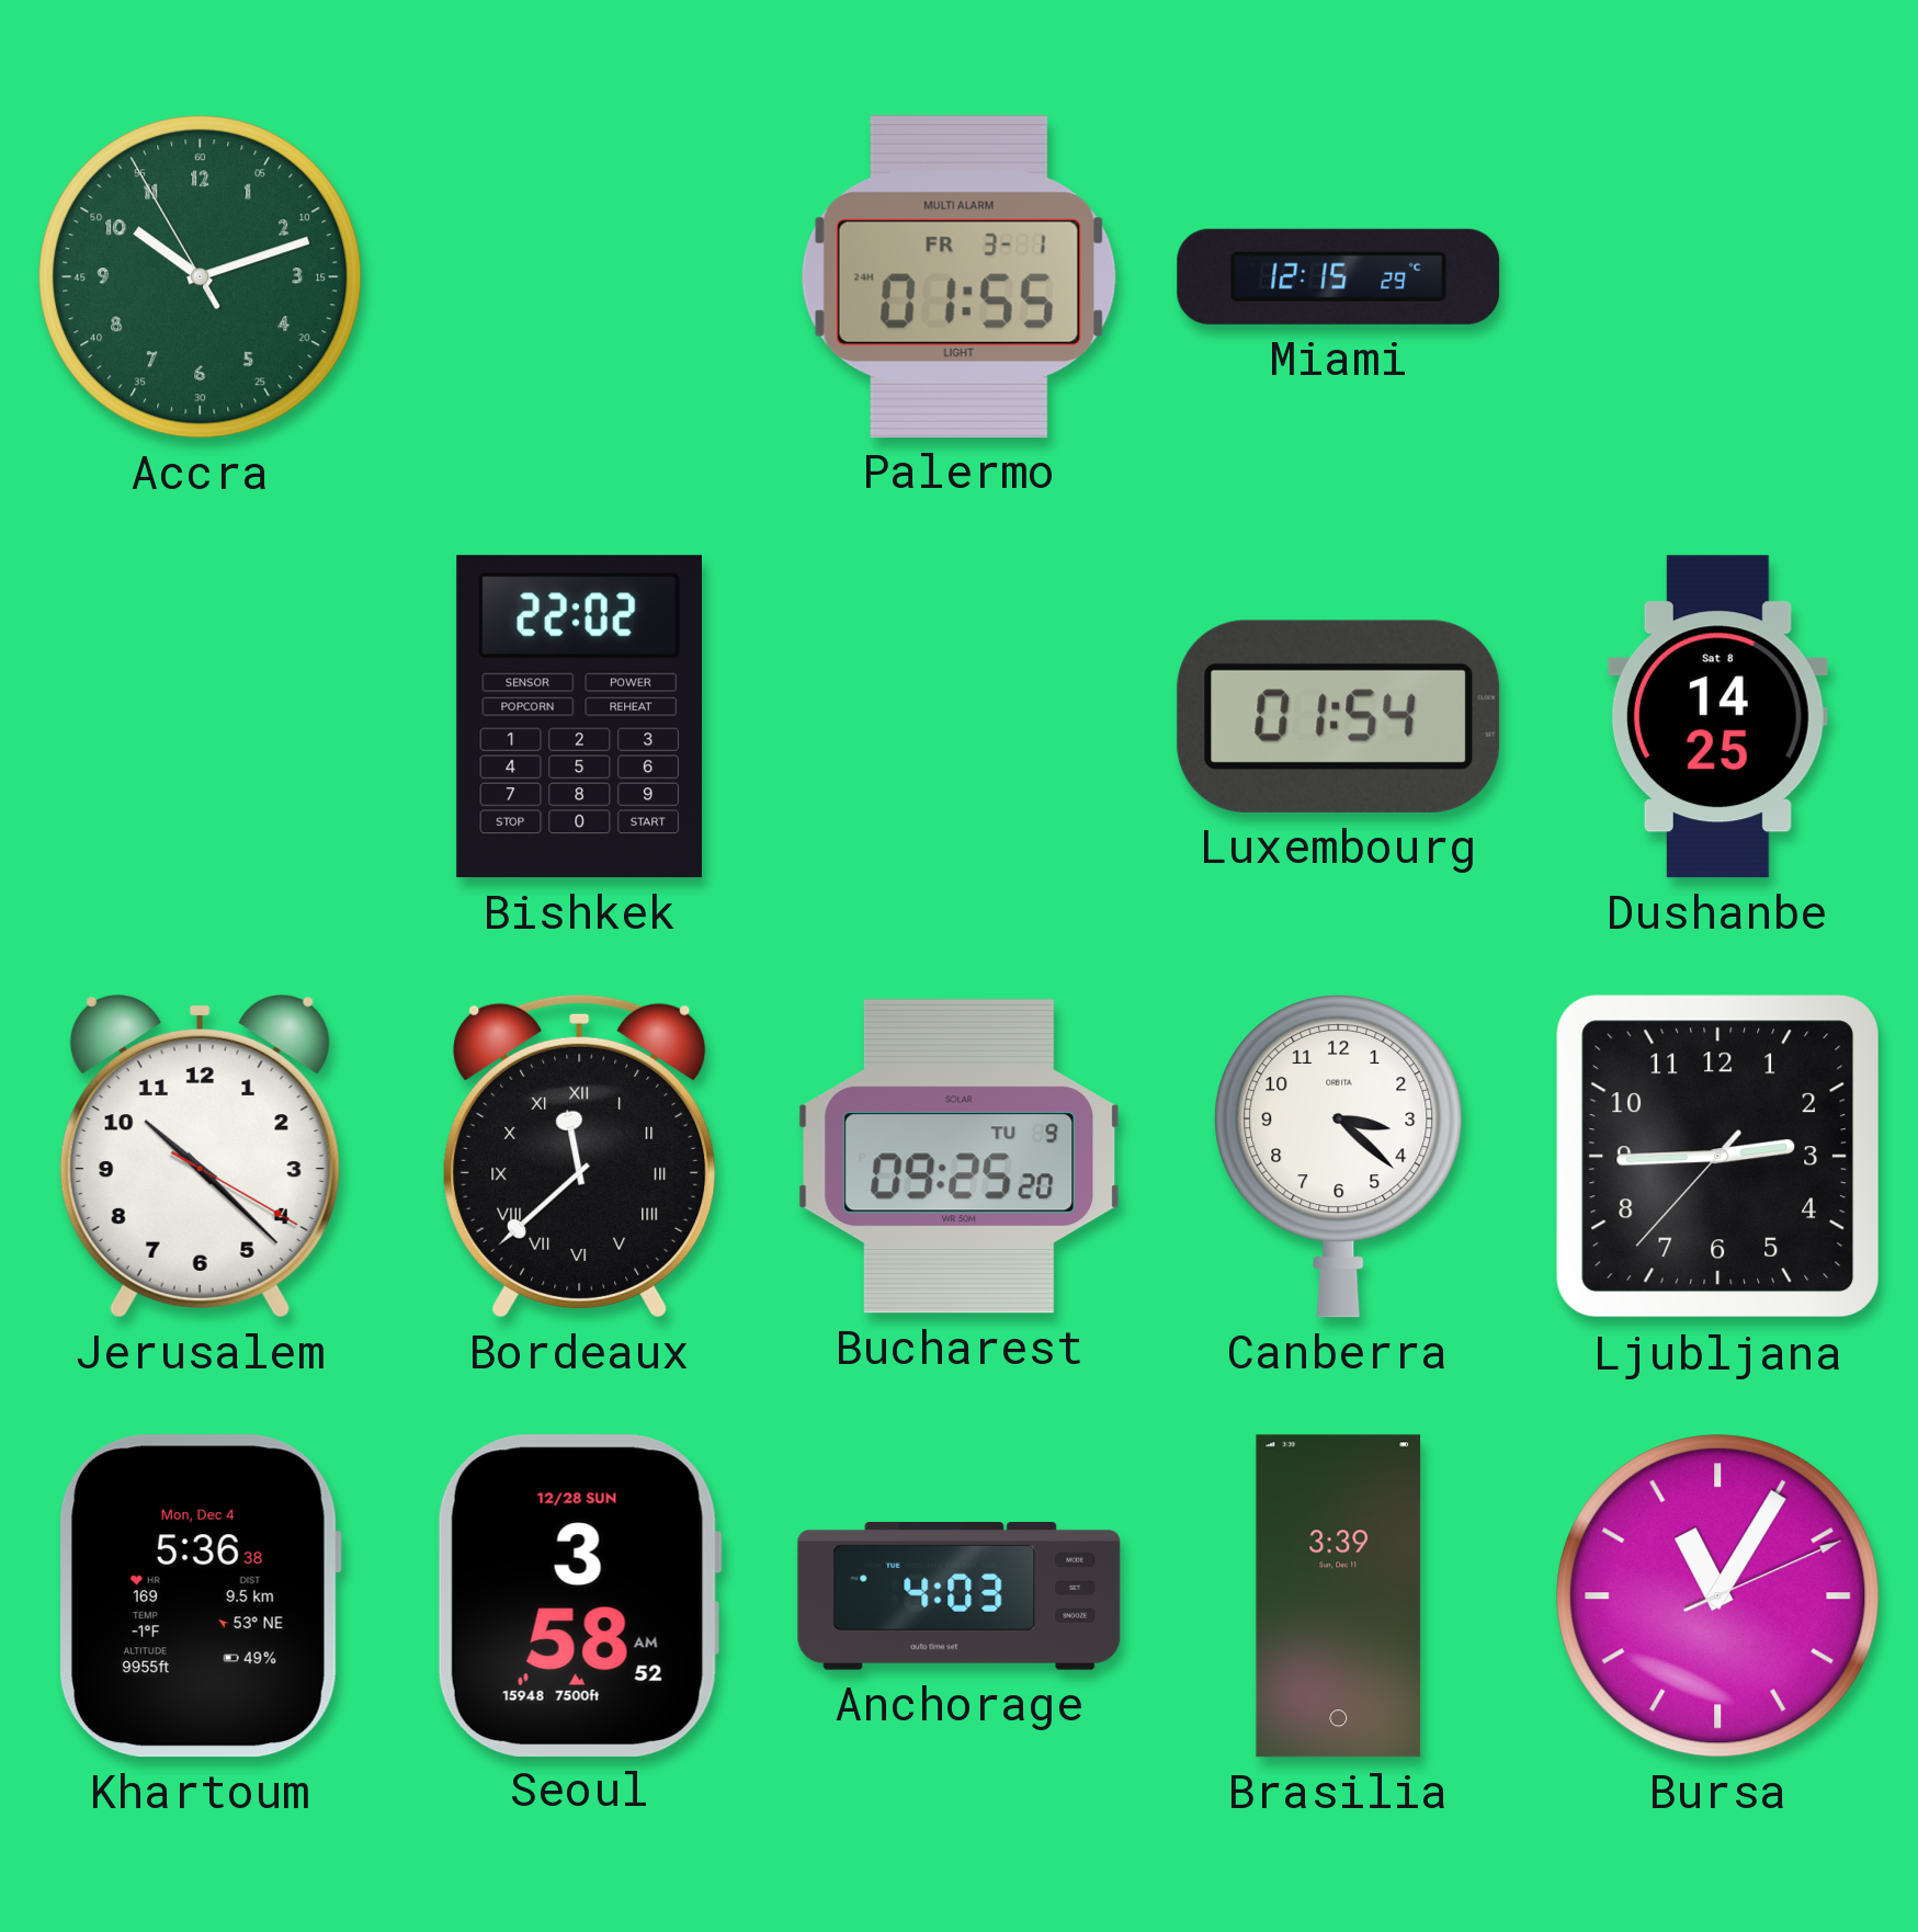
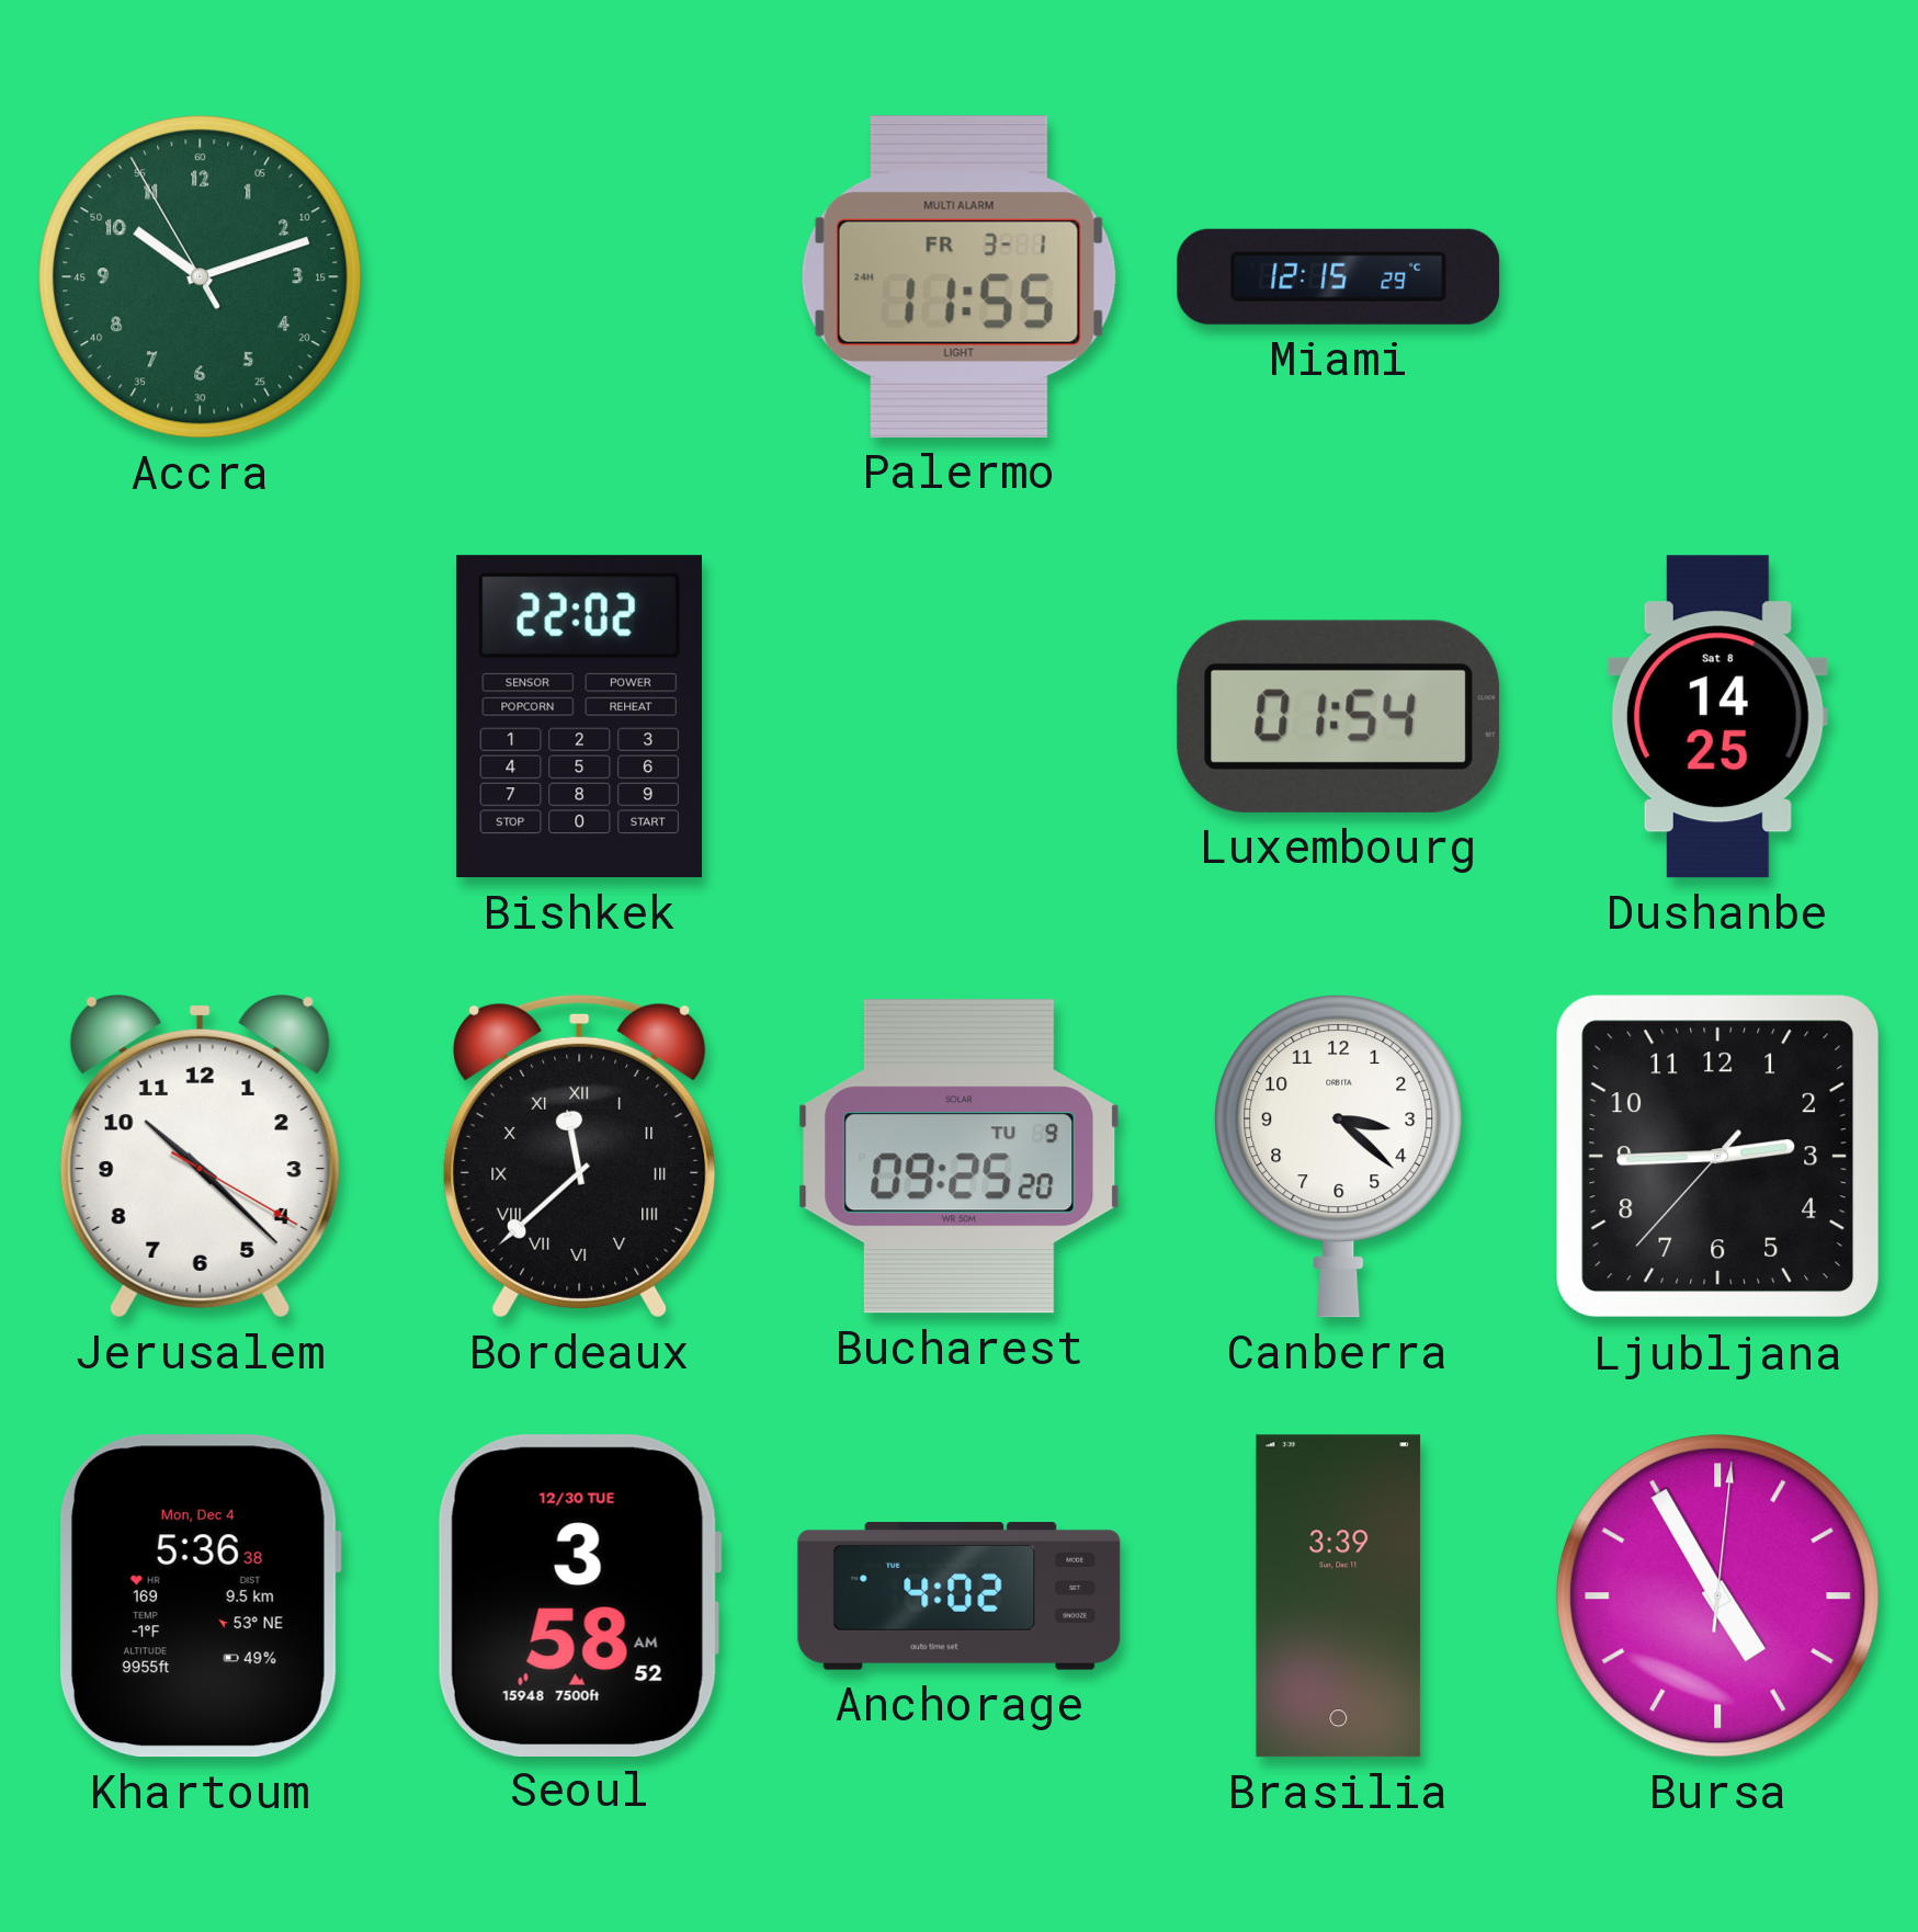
Palermo: 01:55 -> 11:55 (958, 276)
Seoul date: 12/28 SUN -> 12/30 TUE (579, 1595)
Anchorage: 4:03 -> 4:02 (960, 1596)
Bursa: 11:05 -> 4:55 (1718, 1596)
